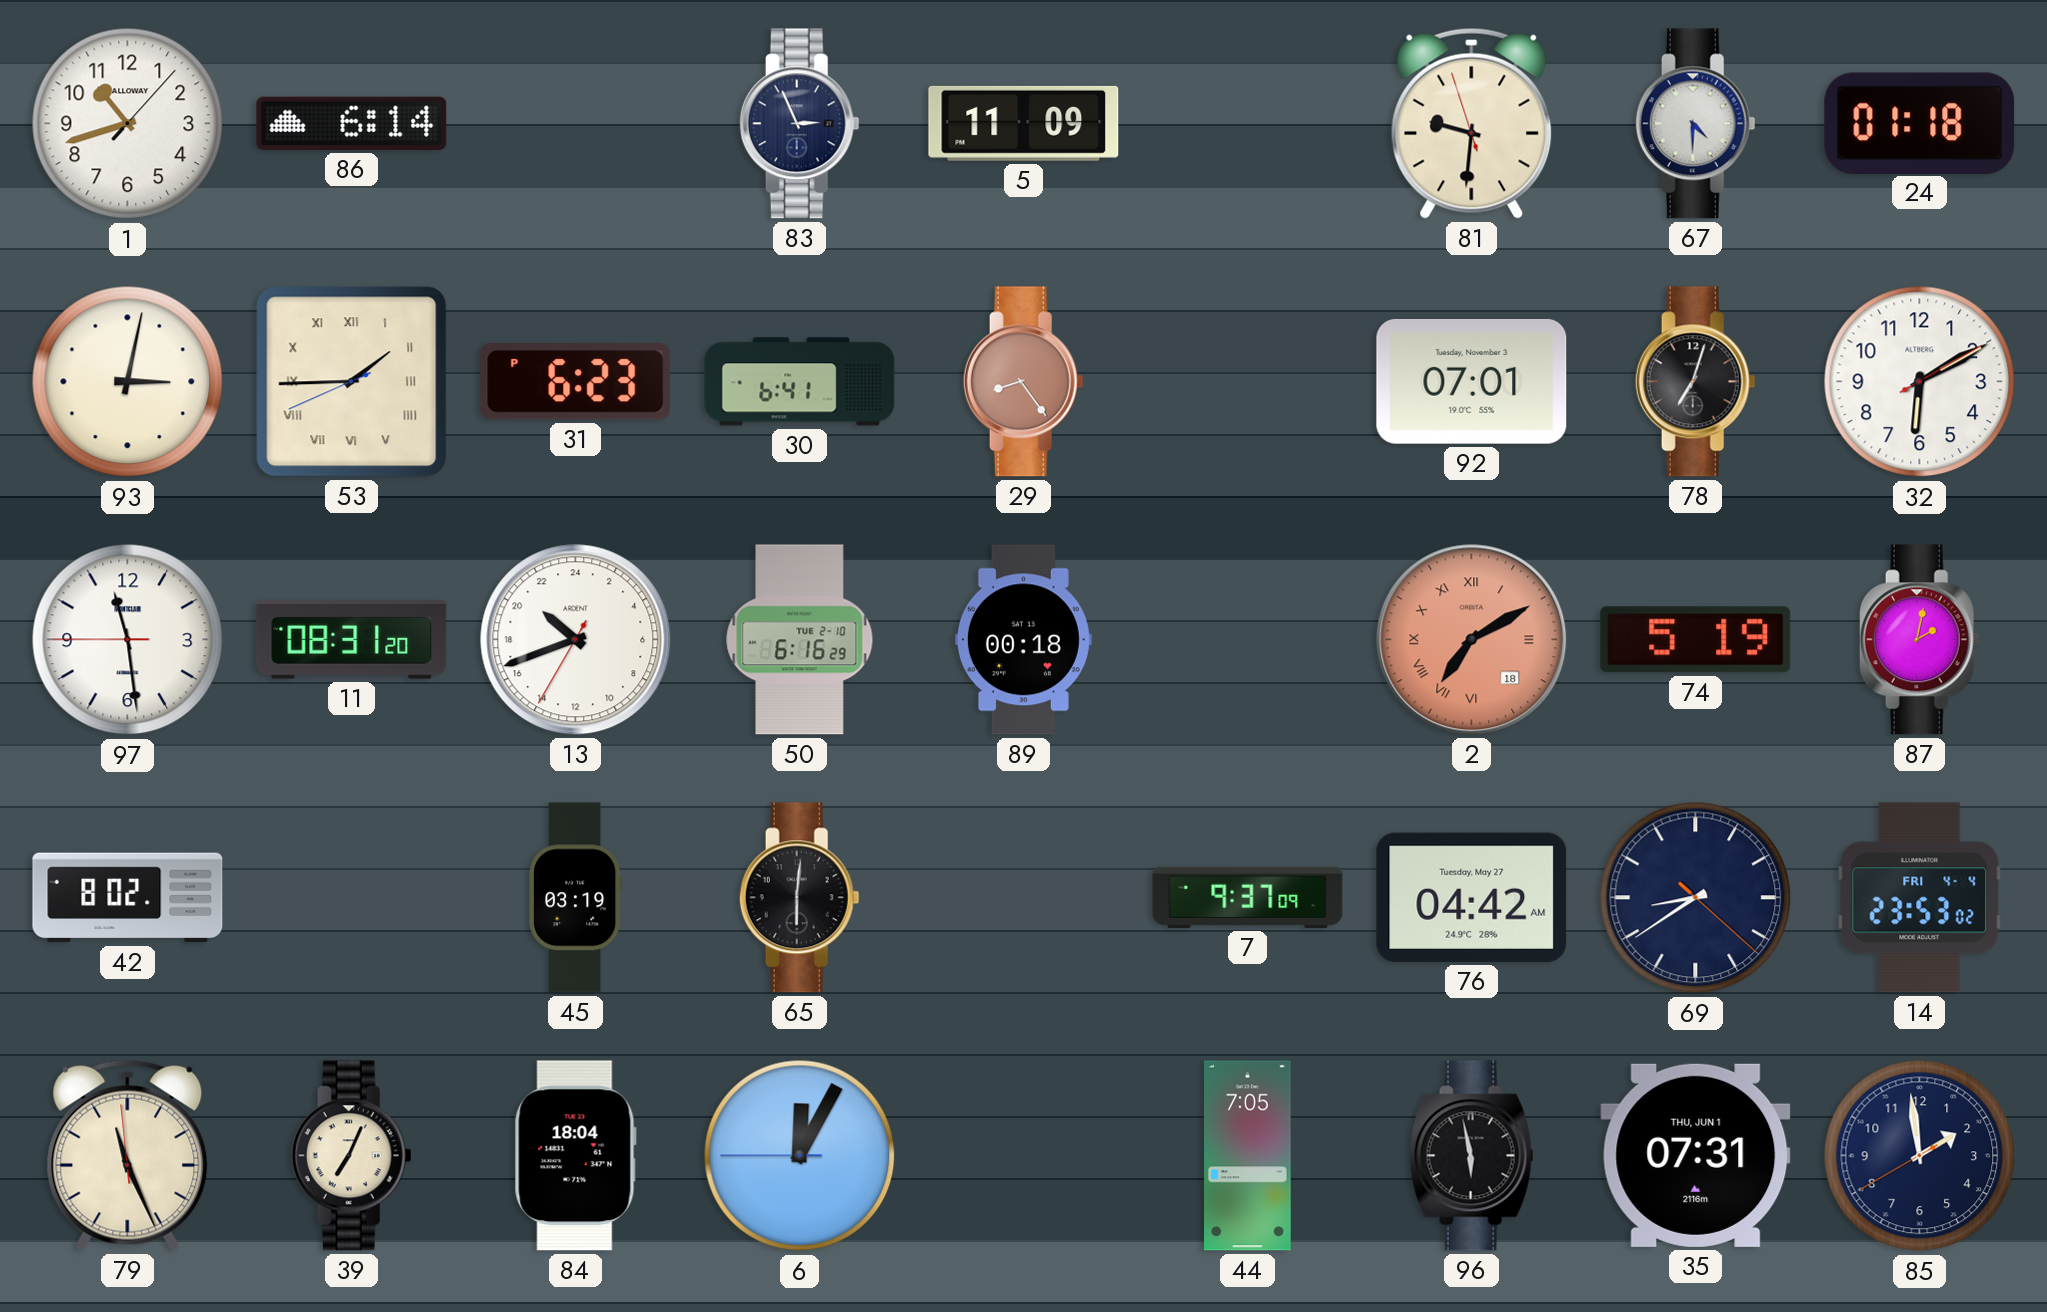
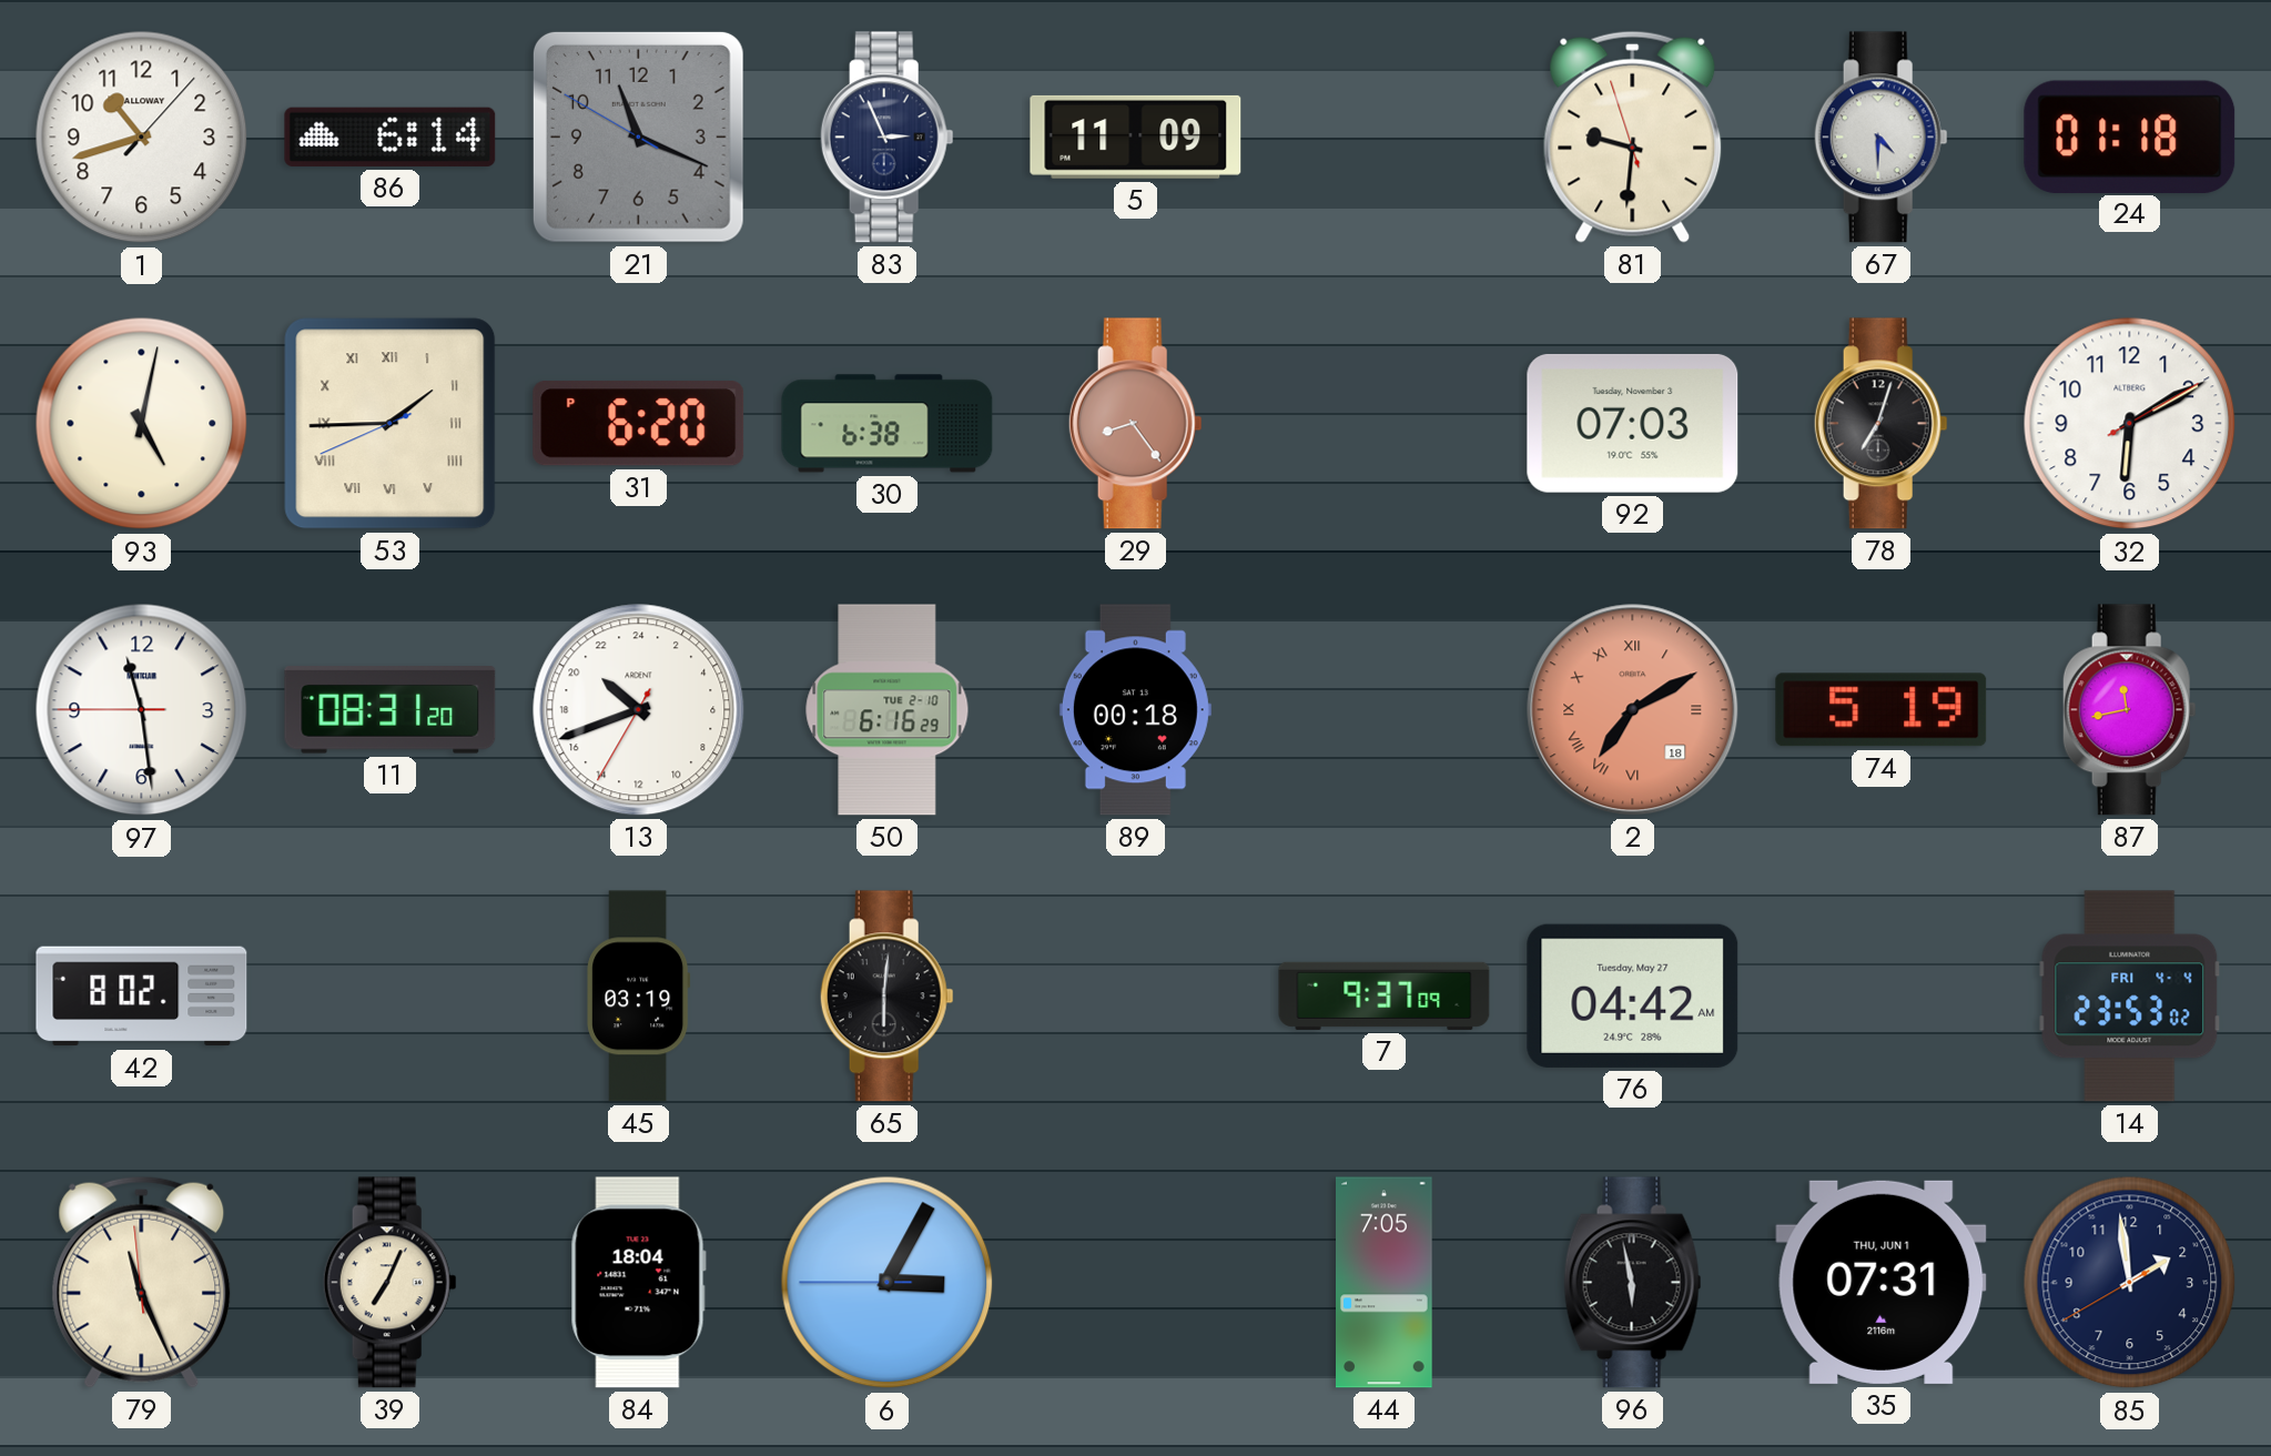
21: none -> 11:18 (638, 136)
93: 3:02 -> 5:02 (142, 424)
31: 6:23 -> 6:20 (639, 424)
30: 6:41 -> 6:38 (888, 424)
92: 07:01 -> 07:03 (1633, 423)
87: 2:02 -> 11:43 (2129, 710)
69: 8:39 -> none (1696, 898)
6: 12:04 -> 3:04 (888, 1283)
